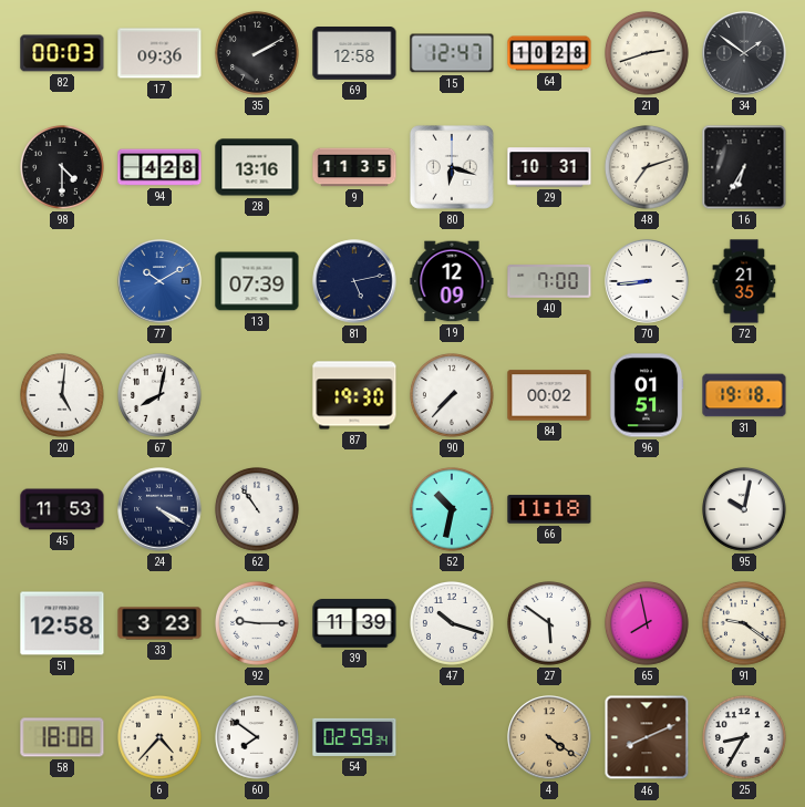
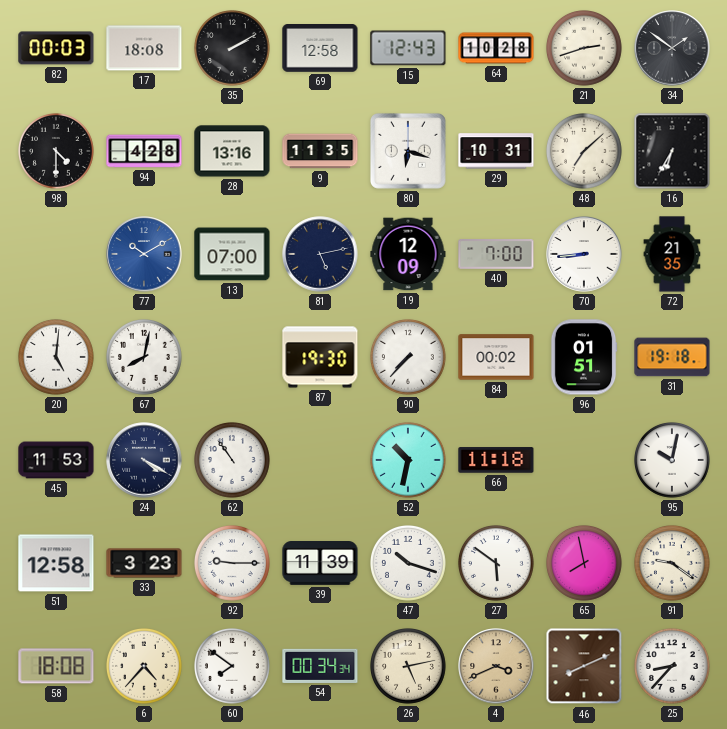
17: 09:36 -> 18:08 (144, 48)
15: 12:47 -> 12:43 (408, 48)
48: 7:12 -> 7:08 (585, 152)
13: 07:39 -> 07:00 (232, 254)
54: 02:59 -> 00:34 (320, 666)
26: none -> 5:13 (409, 667)
4: 4:21 -> 3:41 (496, 666)
25: 8:35 -> 8:37 (673, 667)
